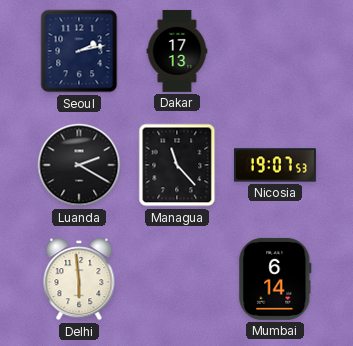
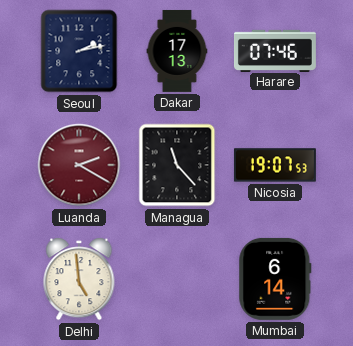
Harare: none -> 07:46 (275, 50)
Luanda dial: black -> burgundy (79, 165)
Delhi: 5:59 -> 4:59 (79, 279)
